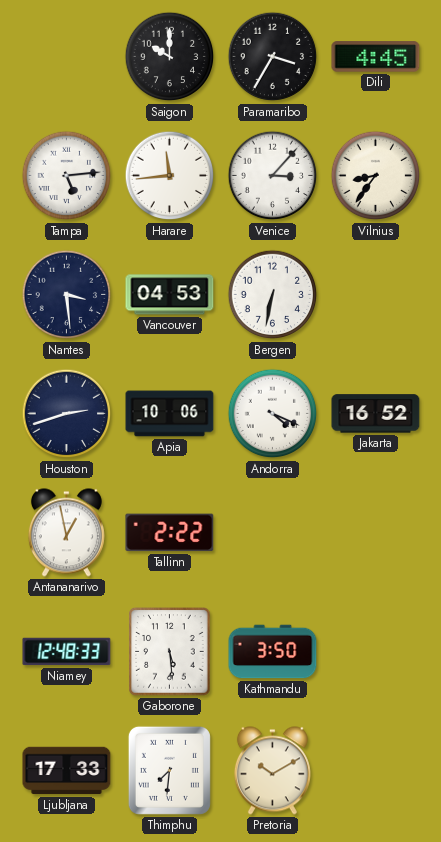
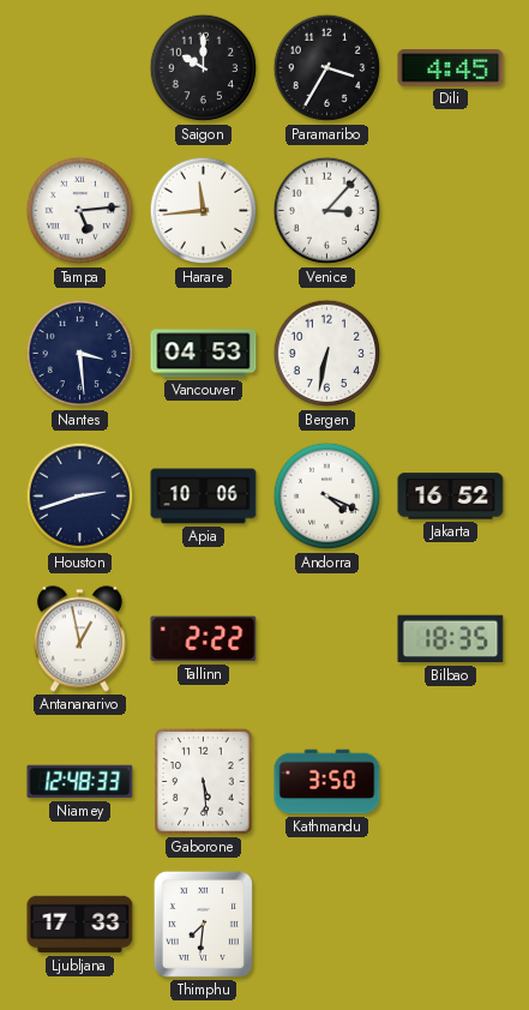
Vilnius: 8:36 -> none (376, 176)
Bilbao: none -> 18:35 (451, 639)
Pretoria: 10:10 -> none (272, 771)
